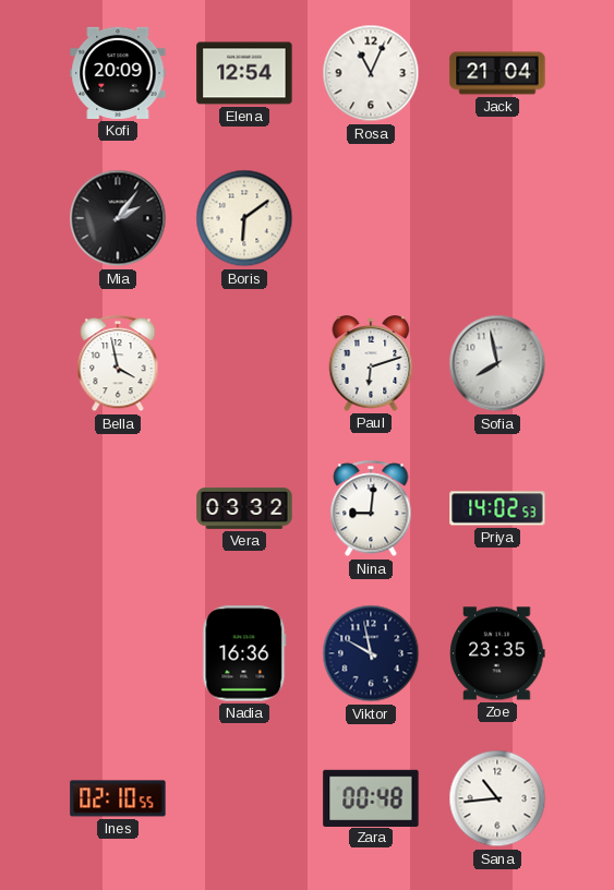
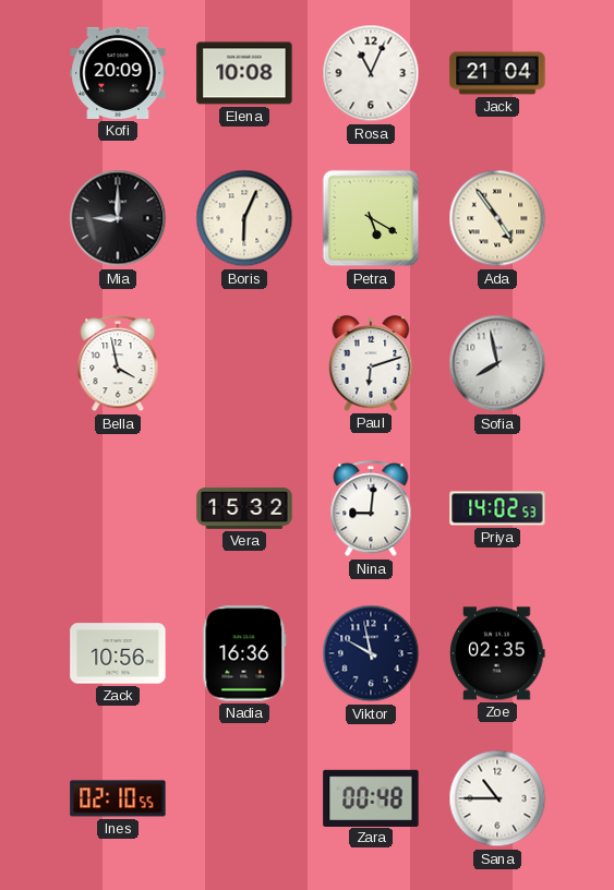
Elena: 12:54 -> 10:08 (244, 73)
Mia: 2:06 -> 9:00 (118, 218)
Boris: 6:09 -> 6:04 (244, 218)
Petra: none -> 5:20 (371, 218)
Ada: none -> 4:54 (497, 218)
Vera: 03:32 -> 15:32 (244, 508)
Zack: none -> 10:56 (118, 653)
Zoe: 23:35 -> 02:35 (497, 653)
Sana: 10:44 -> 10:45 (497, 798)
